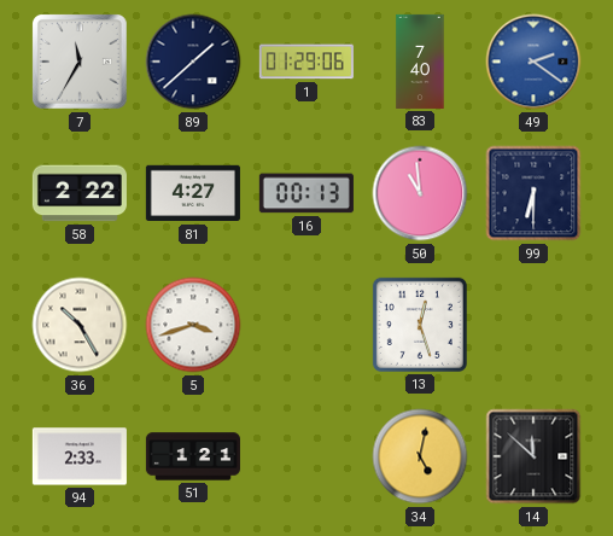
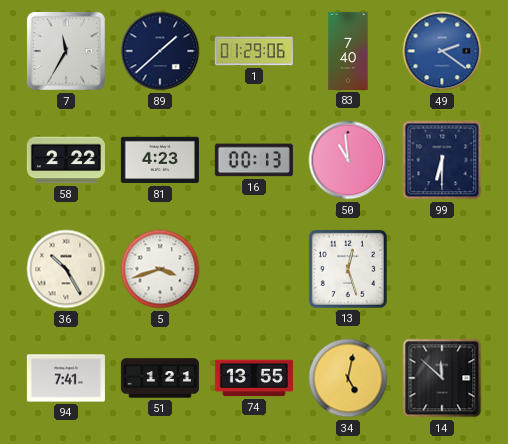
81: 4:27 -> 4:23 (160, 160)
94: 2:33 -> 7:41 (66, 378)
74: none -> 13:55 (254, 378)
